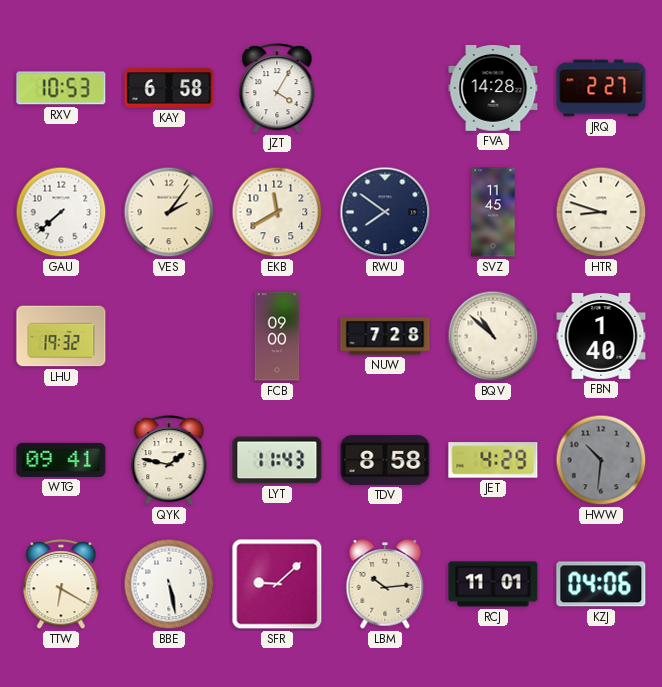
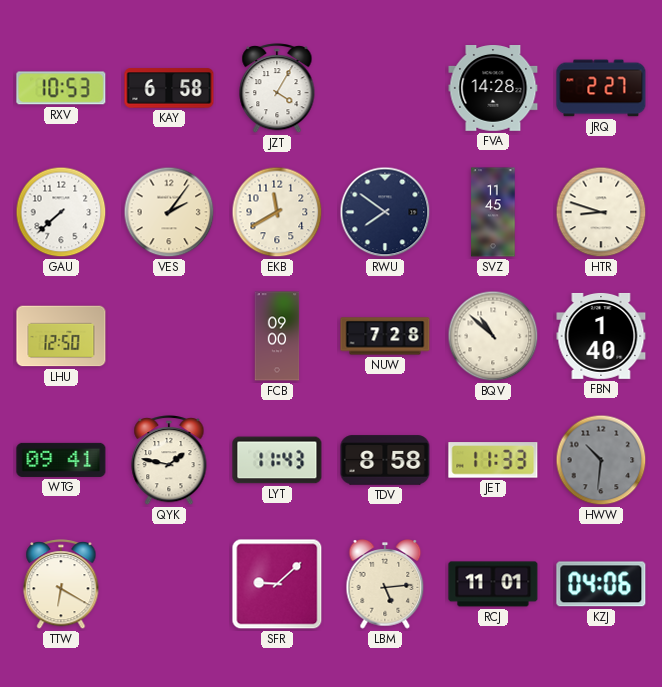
LHU: 19:32 -> 12:50 (61, 336)
JET: 4:29 -> 11:33 (493, 460)
BBE: 5:28 -> none (169, 584)
LBM: 10:14 -> 5:14 (385, 584)
